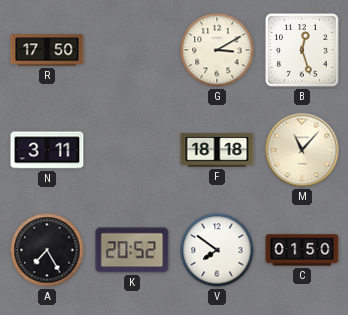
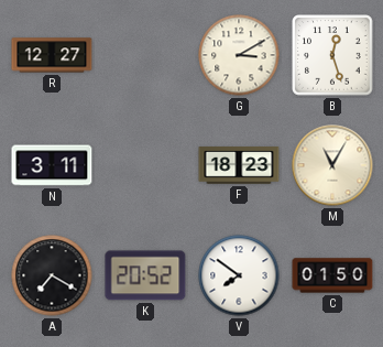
R: 17:50 -> 12:27 (52, 55)
F: 18:18 -> 18:23 (239, 165)
M: 11:07 -> 11:05 (332, 165)
A: 7:25 -> 7:20 (52, 275)
